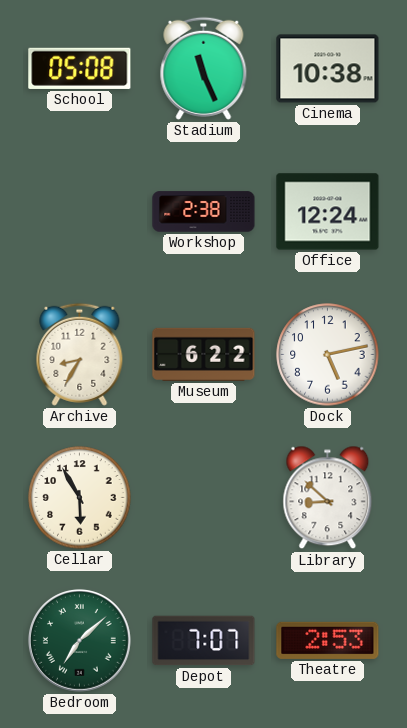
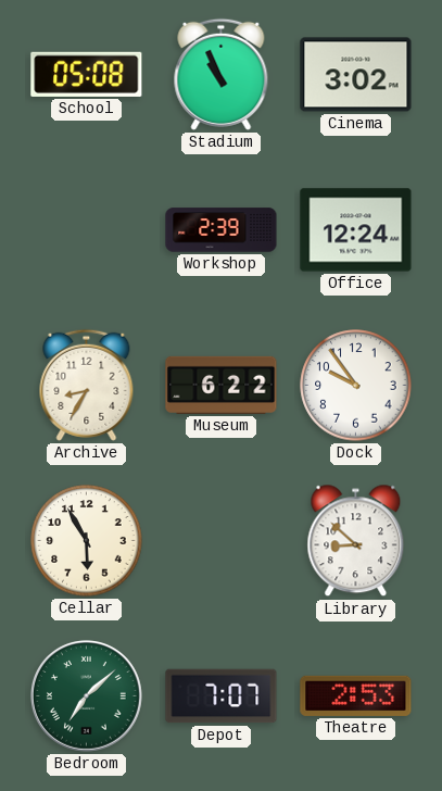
Stadium: 11:26 -> 10:56 (222, 74)
Cinema: 10:38 -> 3:02 (356, 75)
Workshop: 2:38 -> 2:39 (222, 230)
Dock: 5:13 -> 9:54 (356, 386)
